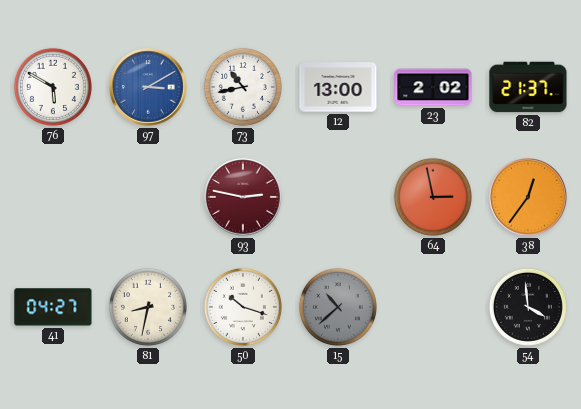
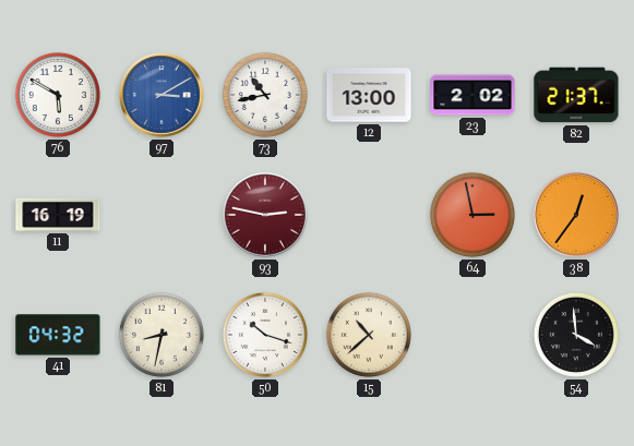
11: none -> 16:19 (58, 215)
41: 04:27 -> 04:32 (58, 335)
15 dial: grey -> cream (369, 335)
